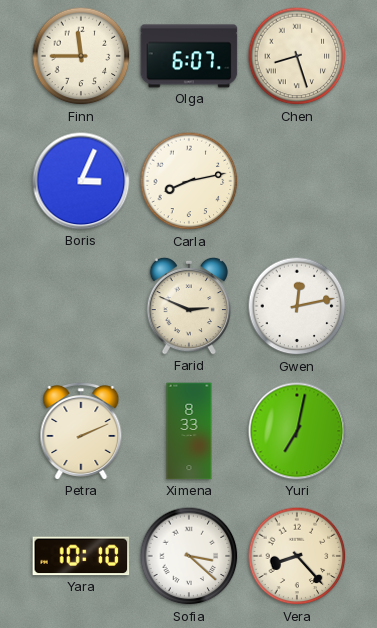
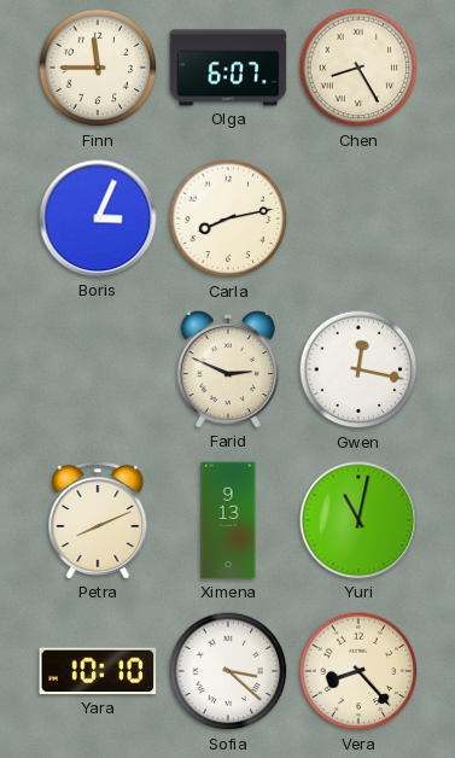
Chen: 8:27 -> 8:25 (358, 68)
Gwen: 12:13 -> 12:17 (358, 369)
Petra: 2:11 -> 8:11 (98, 520)
Ximena: 8:33 -> 9:13 (228, 520)
Yuri: 7:02 -> 11:02 (358, 520)
